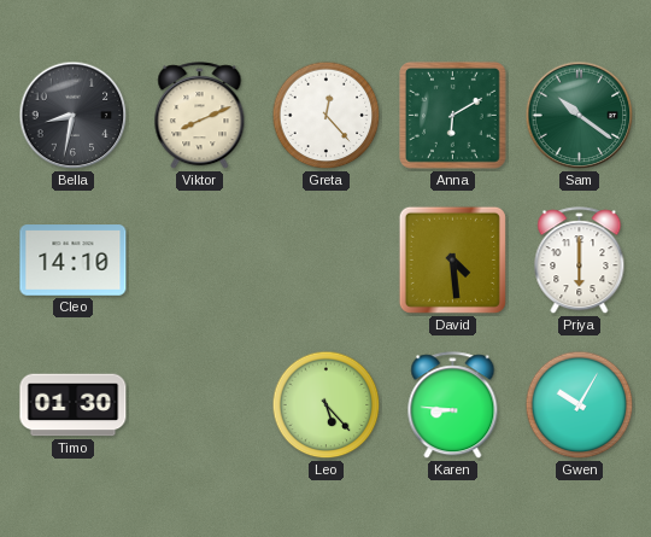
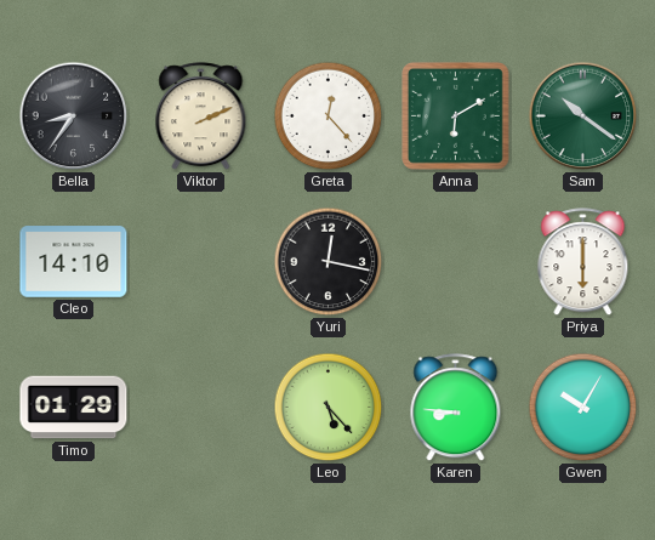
Bella: 8:32 -> 8:36 (74, 116)
Viktor: 8:11 -> 2:11 (201, 116)
Yuri: none -> 12:17 (329, 262)
David: 4:29 -> none (452, 259)
Timo: 01:30 -> 01:29 (74, 408)
